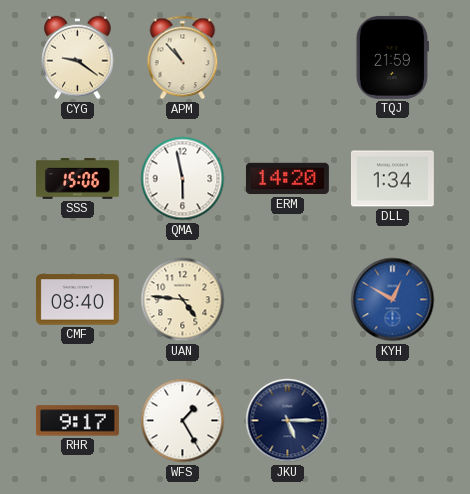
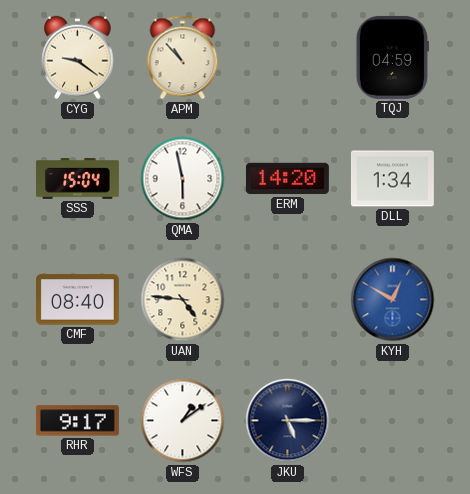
TQJ: 21:59 -> 04:59 (392, 57)
SSS: 15:06 -> 15:04 (77, 179)
WFS: 1:25 -> 1:09 (183, 421)
